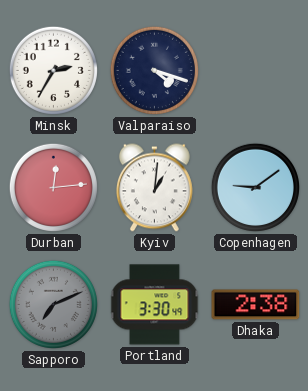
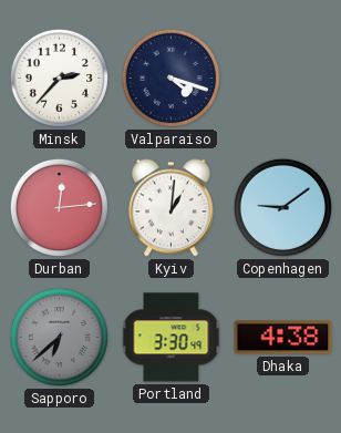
Minsk: 2:35 -> 2:37 (59, 78)
Sapporo: 7:11 -> 6:38 (59, 337)
Dhaka: 2:38 -> 4:38 (283, 338)
